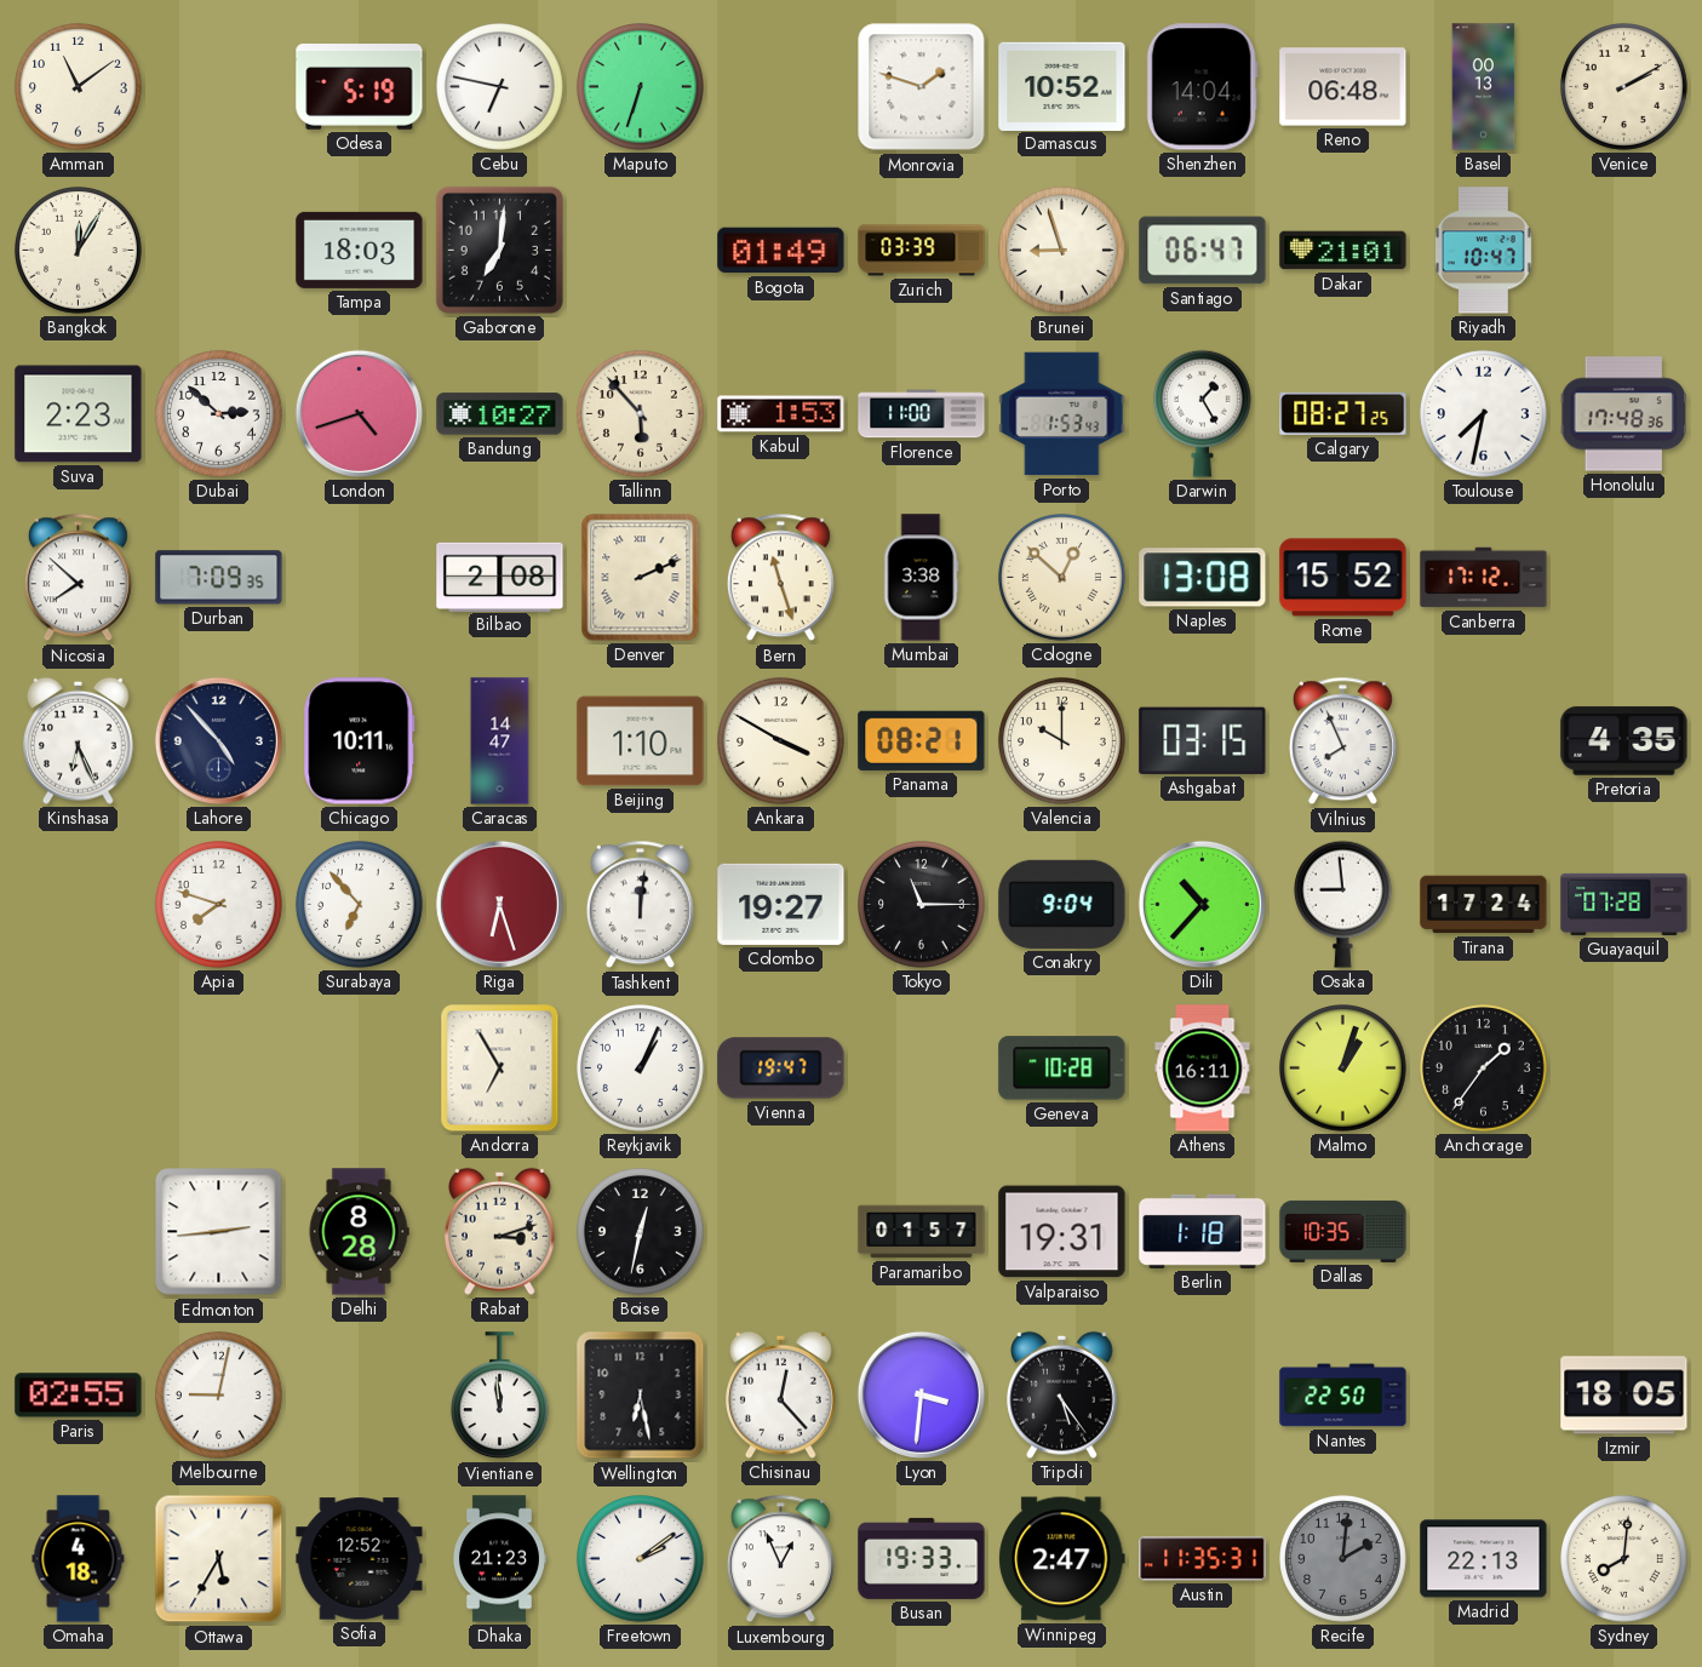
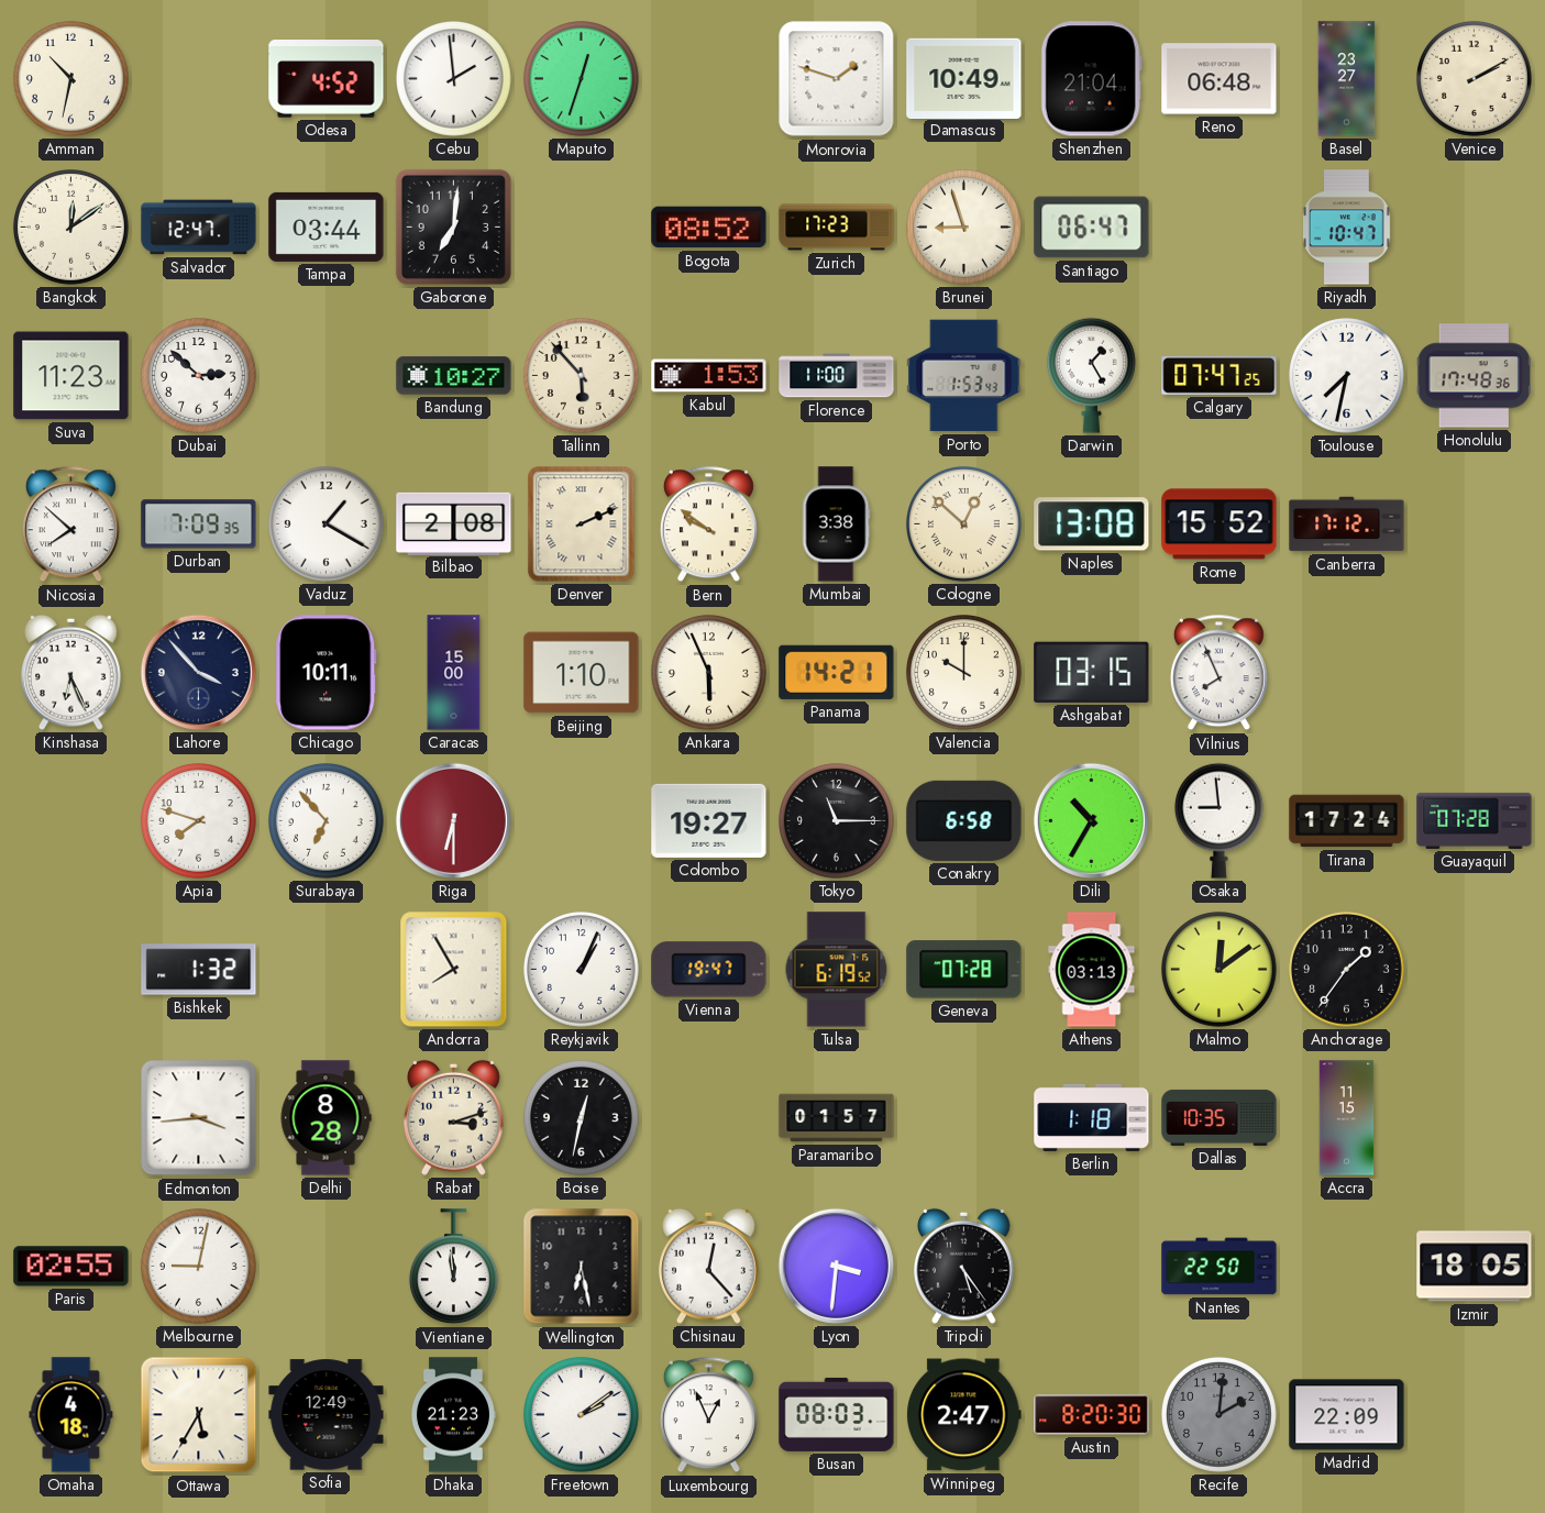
Amman: 11:09 -> 10:32 (71, 79)
Odesa: 5:19 -> 4:52 (327, 79)
Cebu: 6:47 -> 1:59 (454, 79)
Maputo: 6:33 -> 12:33 (582, 79)
Damascus: 10:52 -> 10:49 (964, 78)
Shenzhen: 14:04 -> 21:04 (1091, 79)
Basel: 00:13 -> 23:27 (1347, 79)
Bangkok: 12:05 -> 12:09 (71, 228)
Salvador: none -> 12:47 (199, 228)
Tampa: 18:03 -> 03:44 (327, 227)
Bogota: 01:49 -> 08:52 (709, 228)
Zurich: 03:39 -> 17:23 (837, 228)
Dakar: 21:01 -> none (1343, 251)
Suva: 2:23 -> 11:23 (71, 376)
London: 4:42 -> none (359, 413)
Calgary: 08:27 -> 07:47 (1220, 375)
Vaduz: none -> 1:20 (327, 524)
Bern: 11:27 -> 9:51 (708, 524)
Lahore: 4:53 -> 3:53 (198, 672)
Caracas: 14:47 -> 15:00 (454, 673)
Ankara: 3:50 -> 5:56 (709, 673)
Panama: 08:21 -> 14:21 (837, 672)
Pretoria: 4:35 -> none (1624, 741)
Riga: 6:27 -> 6:30 (453, 820)
Tashkent: 12:01 -> none (640, 905)
Conakry: 9:04 -> 6:58 (964, 820)
Dili: 10:37 -> 10:35 (1091, 820)
Bishkek: none -> 1:32 (199, 970)
Andorra: 6:55 -> 7:55 (454, 970)
Tulsa: none -> 6:19 (837, 970)
Geneva: 10:28 -> 07:28 (964, 970)
Athens: 16:11 -> 03:13 (1092, 970)
Malmo: 1:03 -> 12:09 (1220, 970)
Edmonton: 2:44 -> 3:44 (199, 1118)
Valparaiso: 19:31 -> none (1062, 1232)
Accra: none -> 11:15 (1347, 1118)
Sofia: 12:52 -> 12:49 (327, 1415)
Busan: 19:33 -> 08:03 (837, 1414)
Austin: 11:35 -> 8:20 (1092, 1415)
Madrid: 22:13 -> 22:09 (1347, 1415)
Sydney: 8:01 -> none (1624, 1559)
